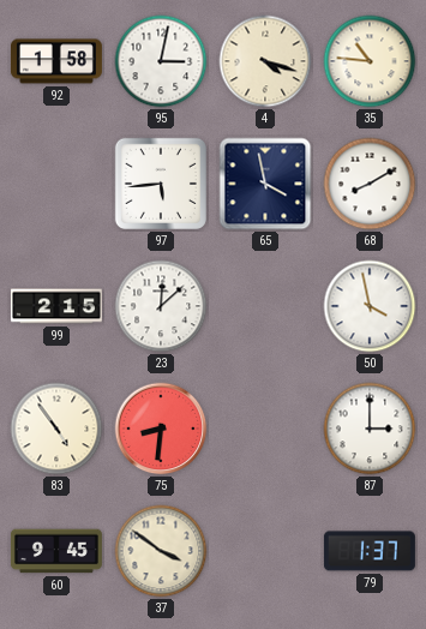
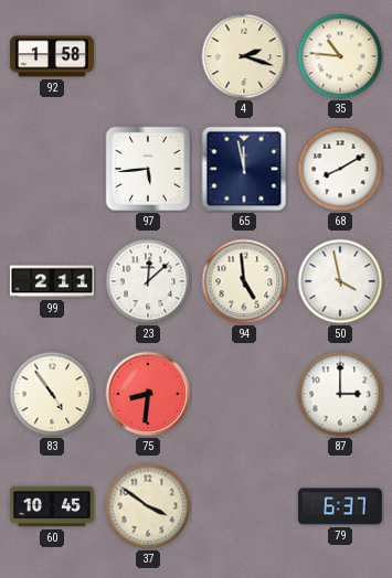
95: 3:02 -> none (161, 61)
4: 4:18 -> 2:18 (244, 56)
65: 3:58 -> 11:58 (244, 169)
99: 2:15 -> 2:11 (52, 281)
94: none -> 4:59 (244, 281)
60: 9:45 -> 10:45 (52, 506)
79: 1:37 -> 6:37 (340, 506)
